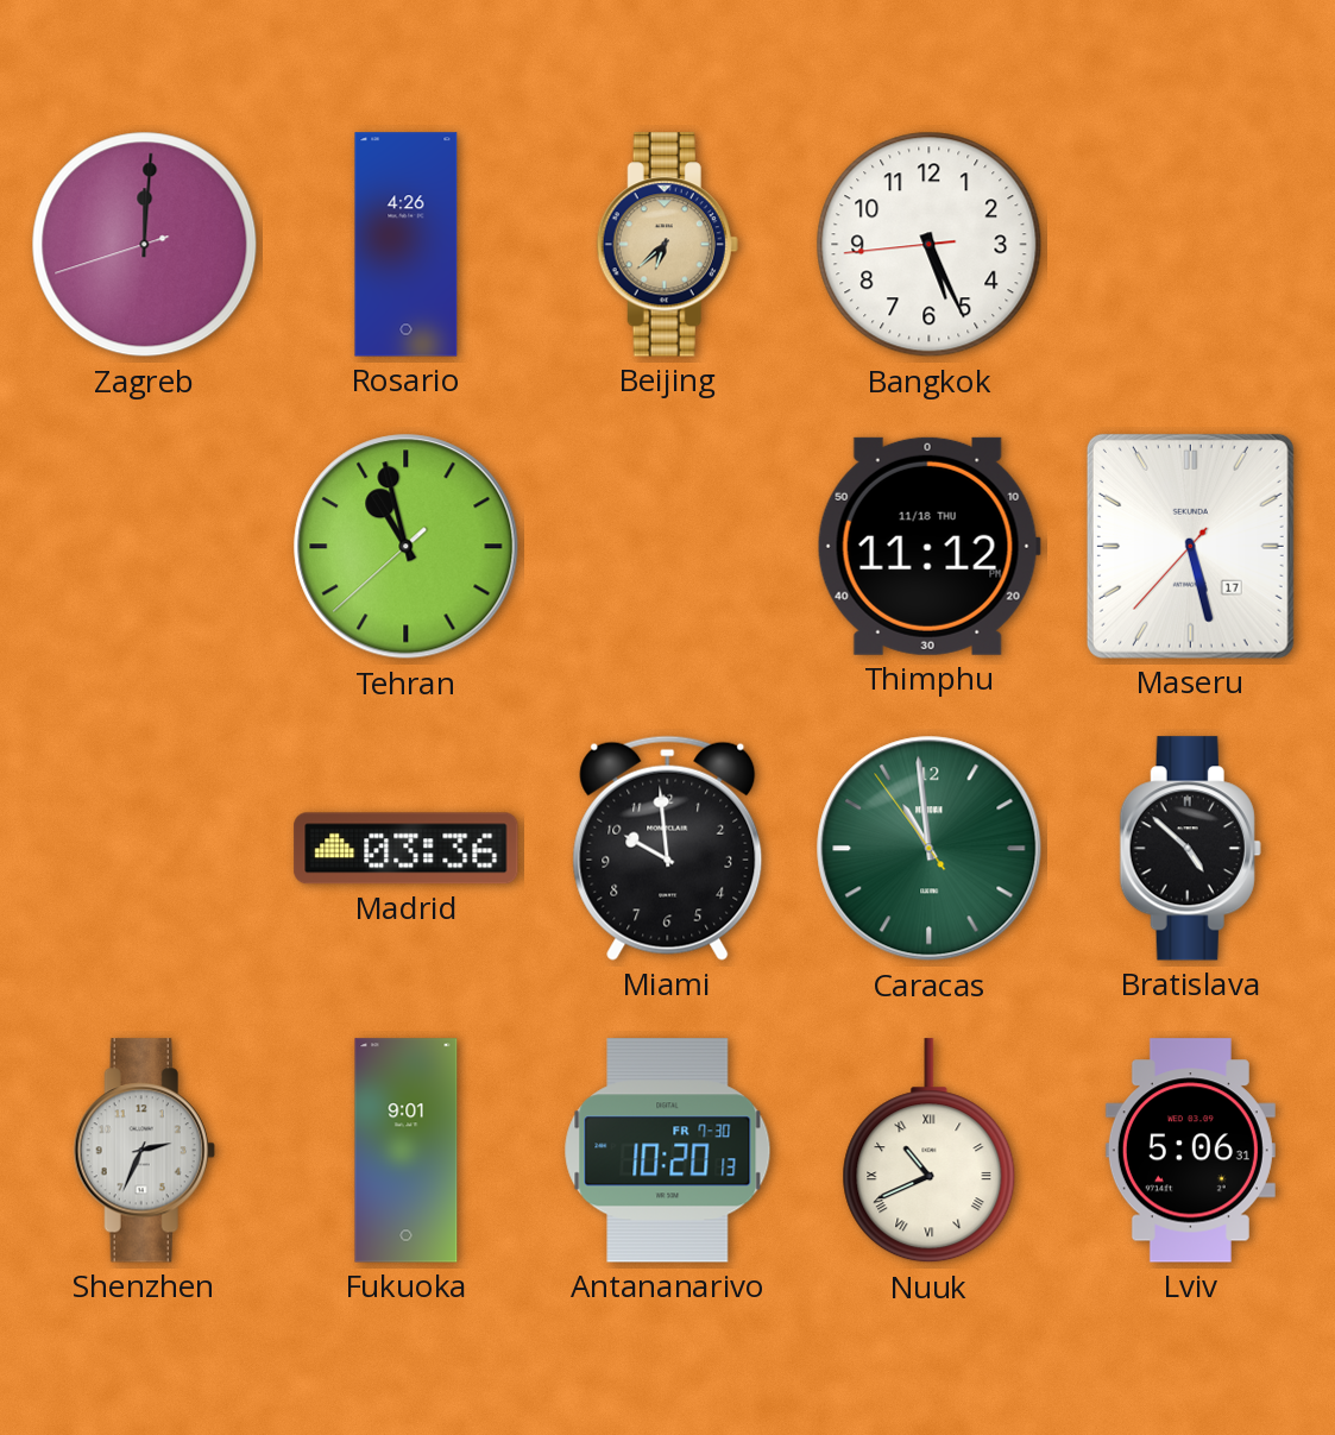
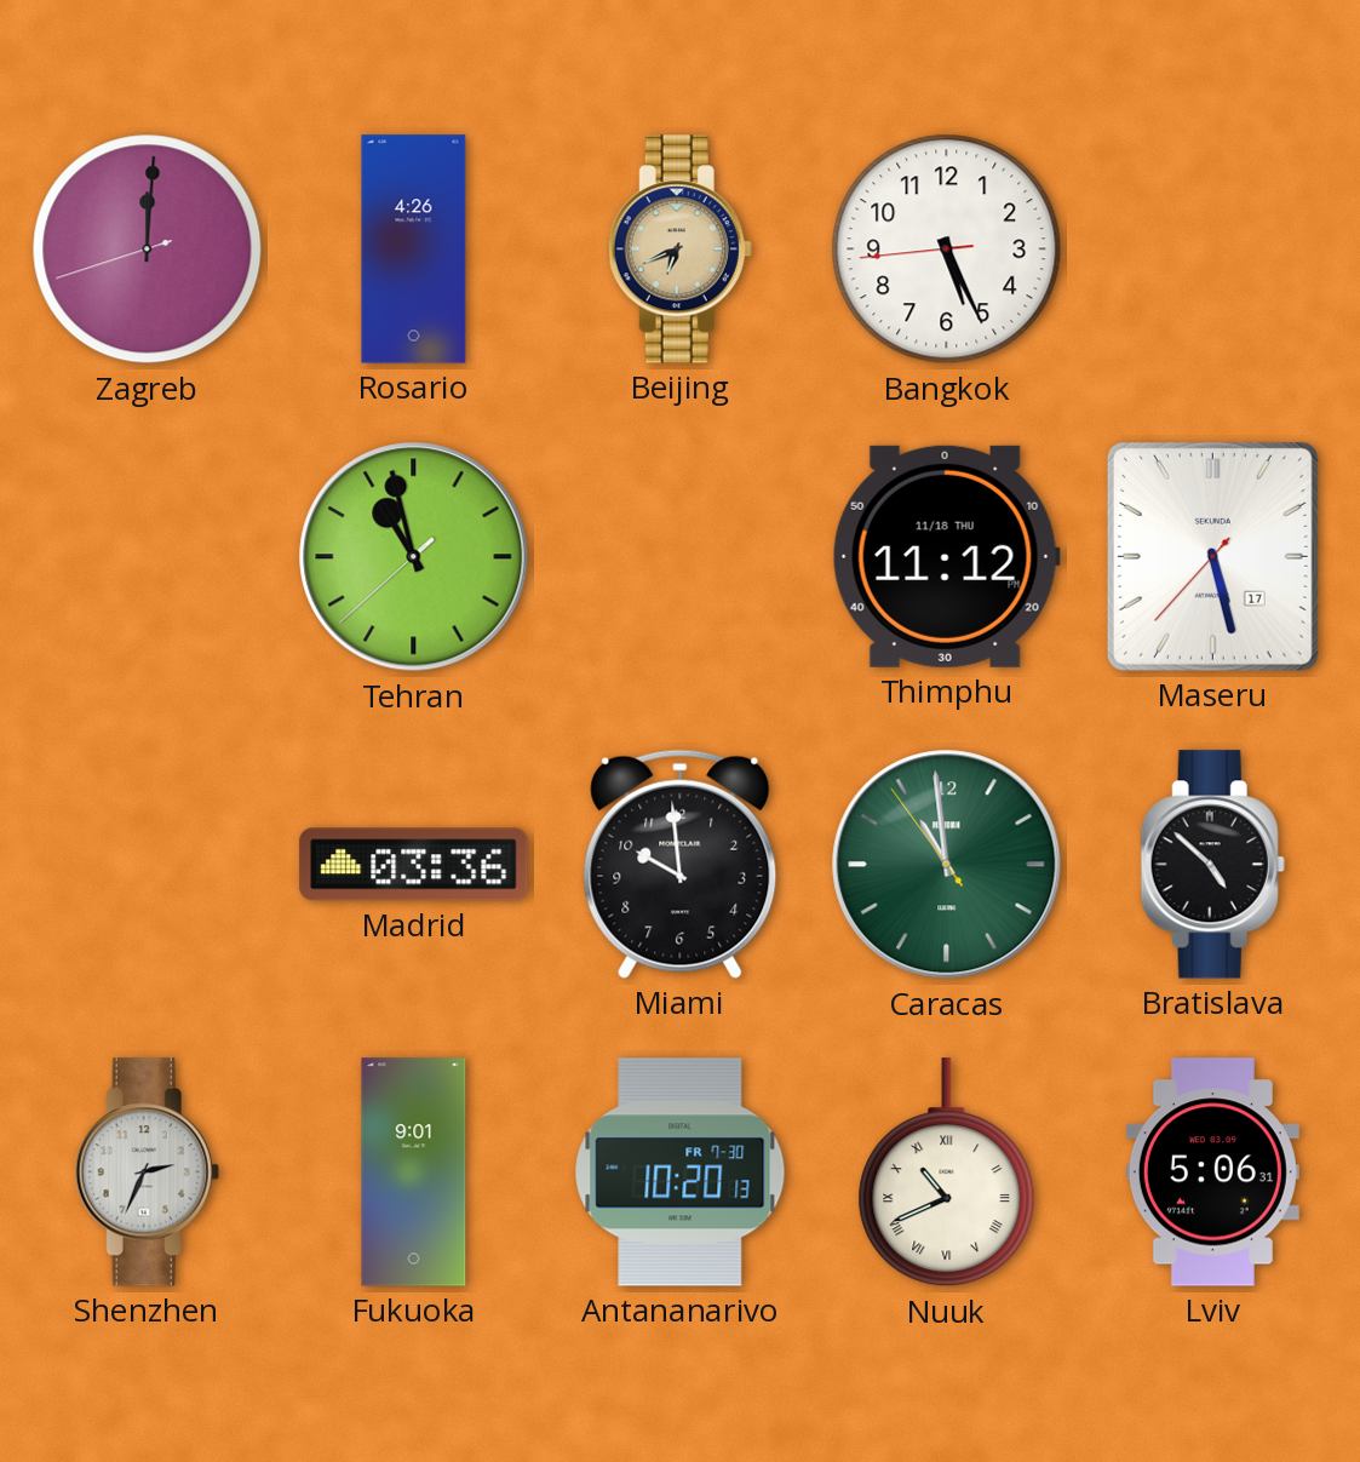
Beijing: 6:38 -> 6:41 (679, 250)
